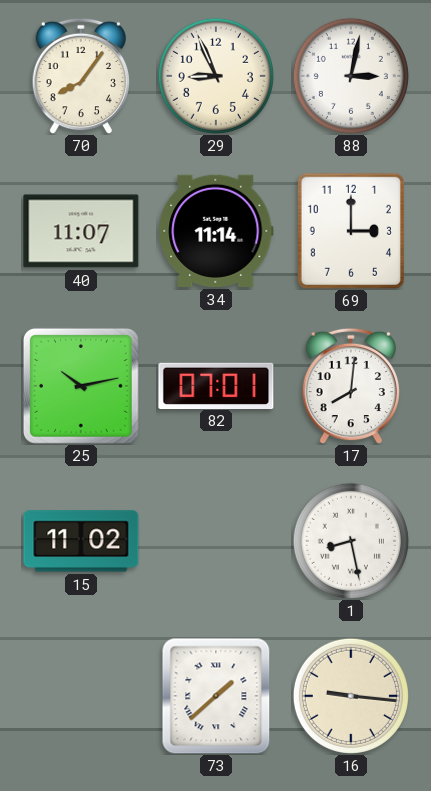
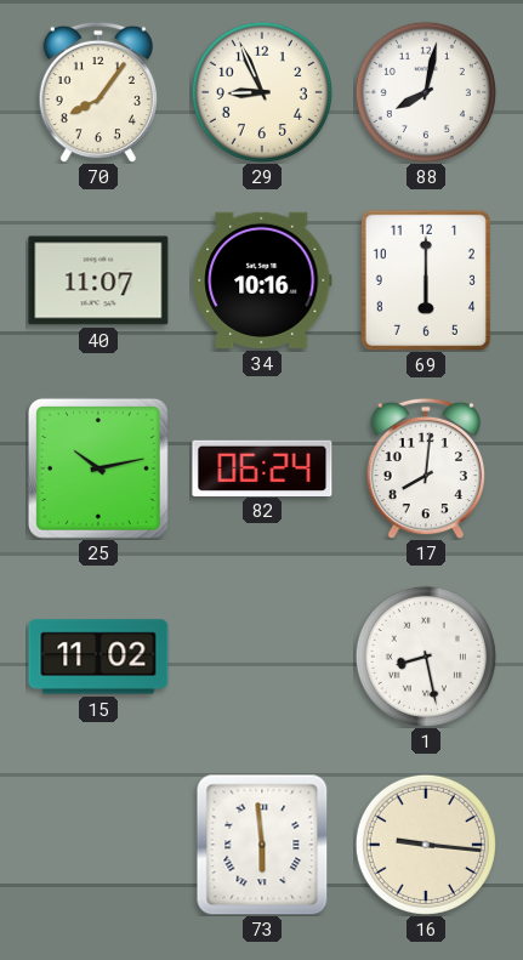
88: 3:02 -> 8:02 (426, 92)
34: 11:14 -> 10:16 (262, 280)
69: 3:00 -> 6:00 (426, 280)
82: 07:01 -> 06:24 (262, 467)
73: 1:38 -> 5:59 (262, 845)
